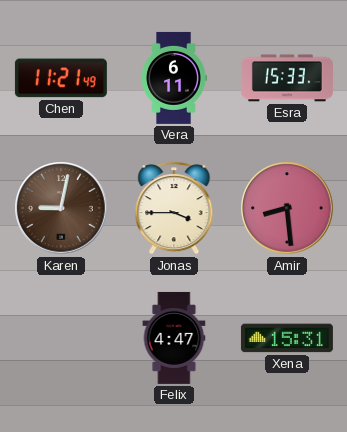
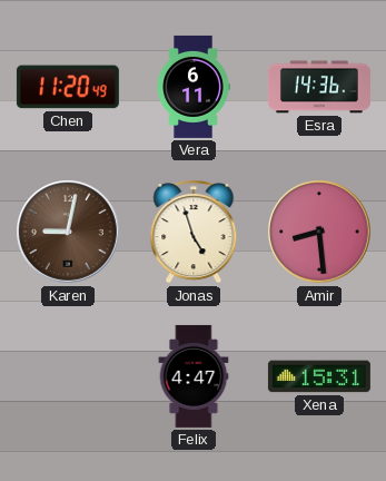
Chen: 11:21 -> 11:20 (68, 87)
Esra: 15:33 -> 14:36 (319, 87)
Jonas: 3:45 -> 4:57 (194, 232)
